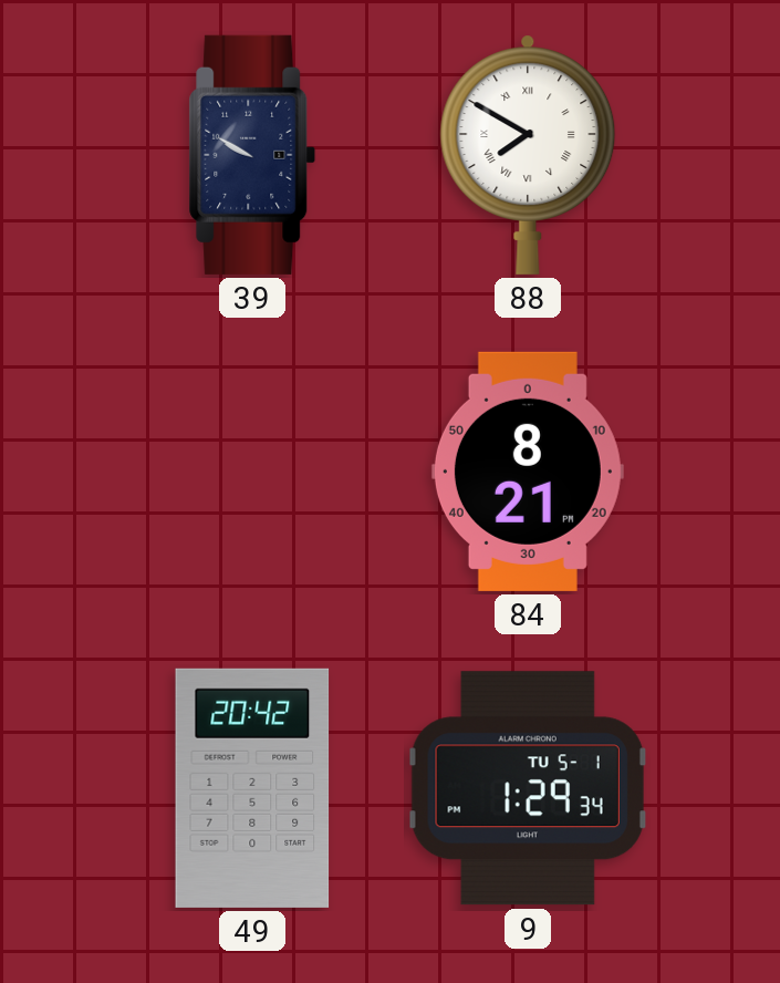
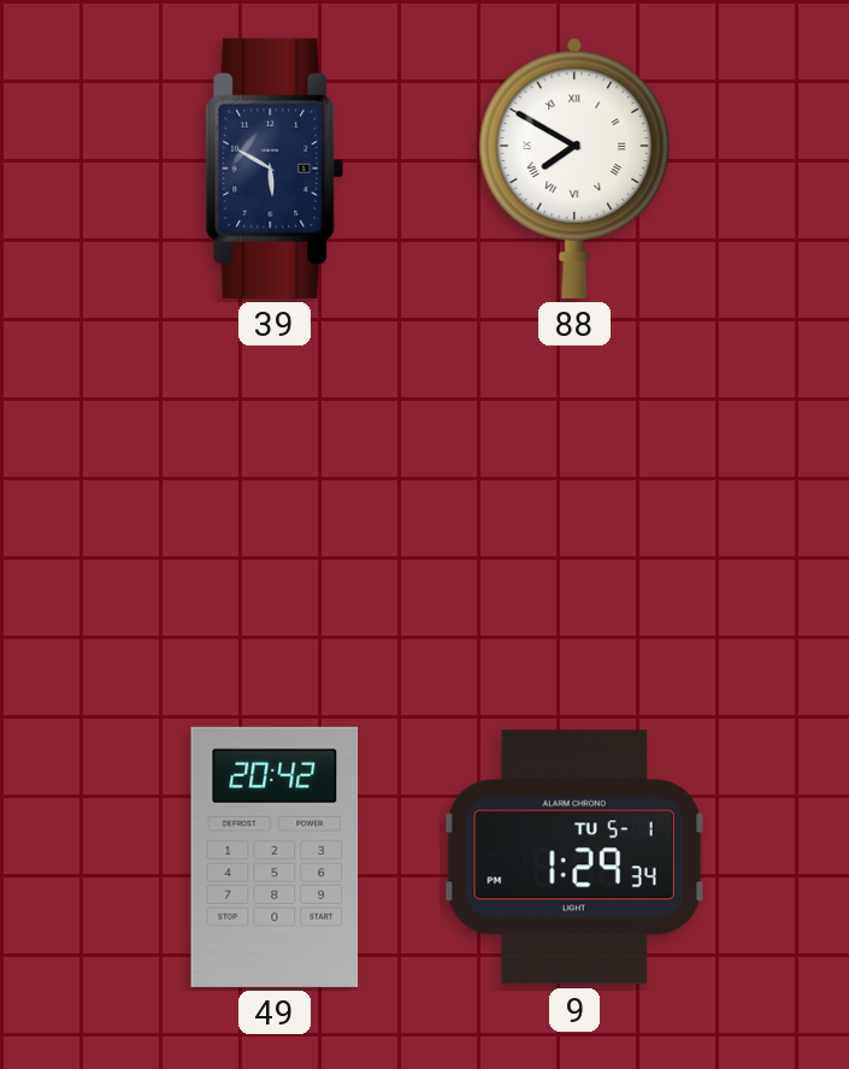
39: 9:50 -> 5:50 (275, 169)
84: 8:21 -> none (528, 472)
